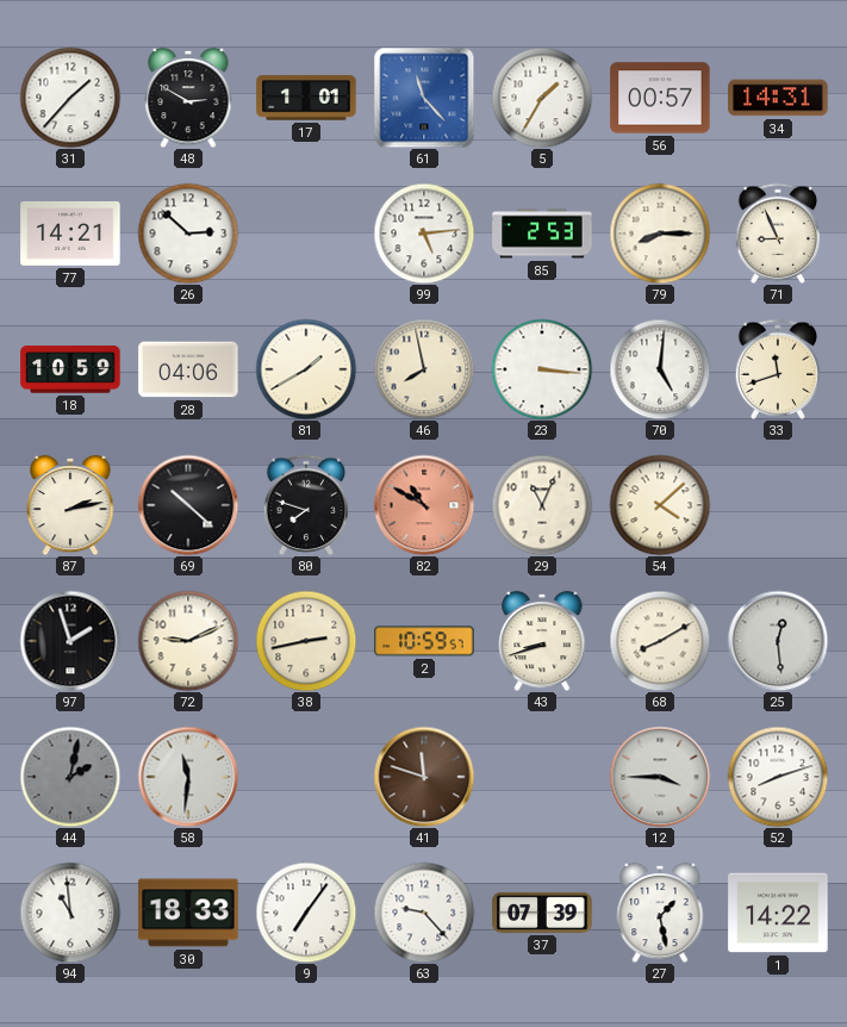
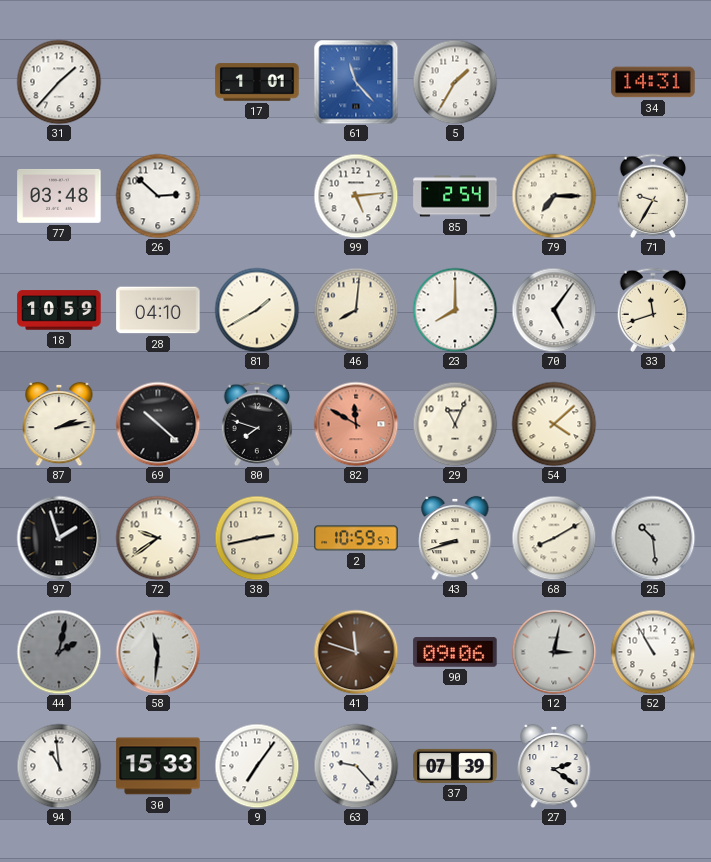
48: 2:50 -> none (188, 98)
56: 00:57 -> none (660, 98)
77: 14:21 -> 03:48 (59, 196)
85: 2:53 -> 2:54 (455, 196)
79: 8:15 -> 7:15 (554, 196)
71: 8:56 -> 9:35 (653, 195)
28: 04:06 -> 04:10 (158, 310)
46: 7:58 -> 8:01 (356, 310)
23: 3:16 -> 8:00 (455, 310)
70: 5:01 -> 5:06 (554, 310)
82: 10:50 -> 11:50 (356, 424)
72: 9:11 -> 9:39 (158, 538)
25: 12:29 -> 10:29 (653, 538)
90: none -> 09:06 (455, 652)
12: 3:45 -> 3:02 (554, 652)
52: 8:12 -> 10:55 (653, 652)
30: 18:33 -> 15:33 (158, 766)
27: 1:28 -> 2:21 (554, 766)
1: 14:22 -> none (778, 913)
